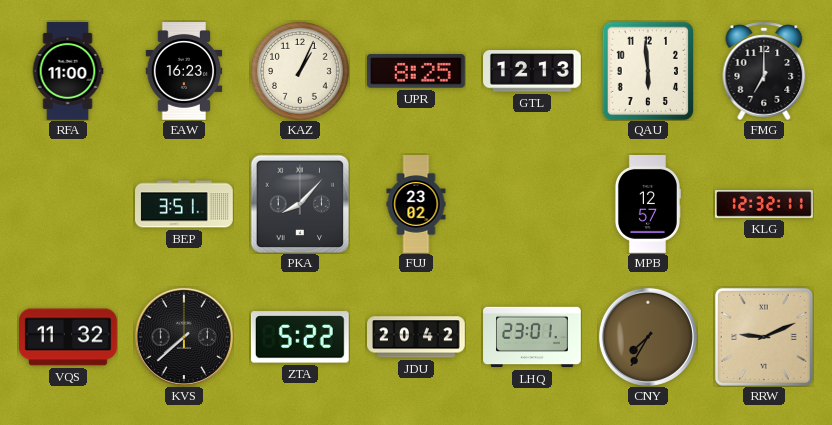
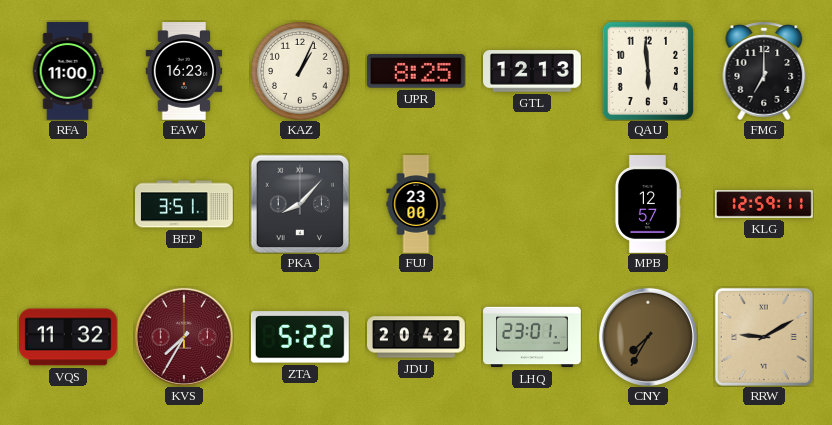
FUJ: 23:02 -> 23:00 (416, 204)
KLG: 12:32 -> 12:59 (764, 205)
KVS: 7:38 -> 7:35 (184, 337)
KVS dial: black -> burgundy (184, 337)
RRW: 9:11 -> 9:10 (764, 337)
